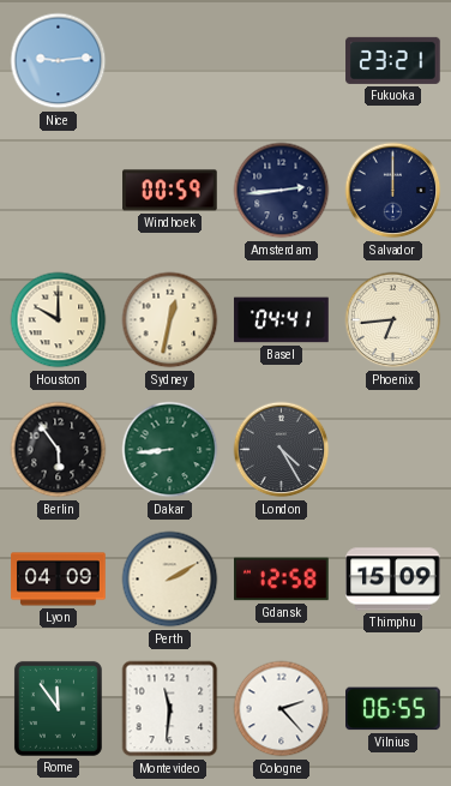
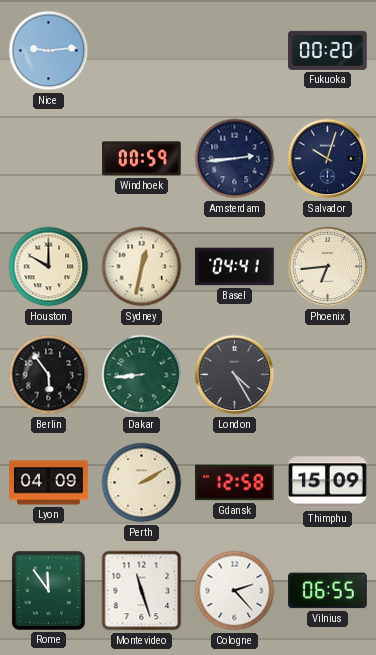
Fukuoka: 23:21 -> 00:20 (328, 50)
Salvador: 12:00 -> 10:03 (328, 159)
Montevideo: 11:31 -> 11:27 (142, 591)
